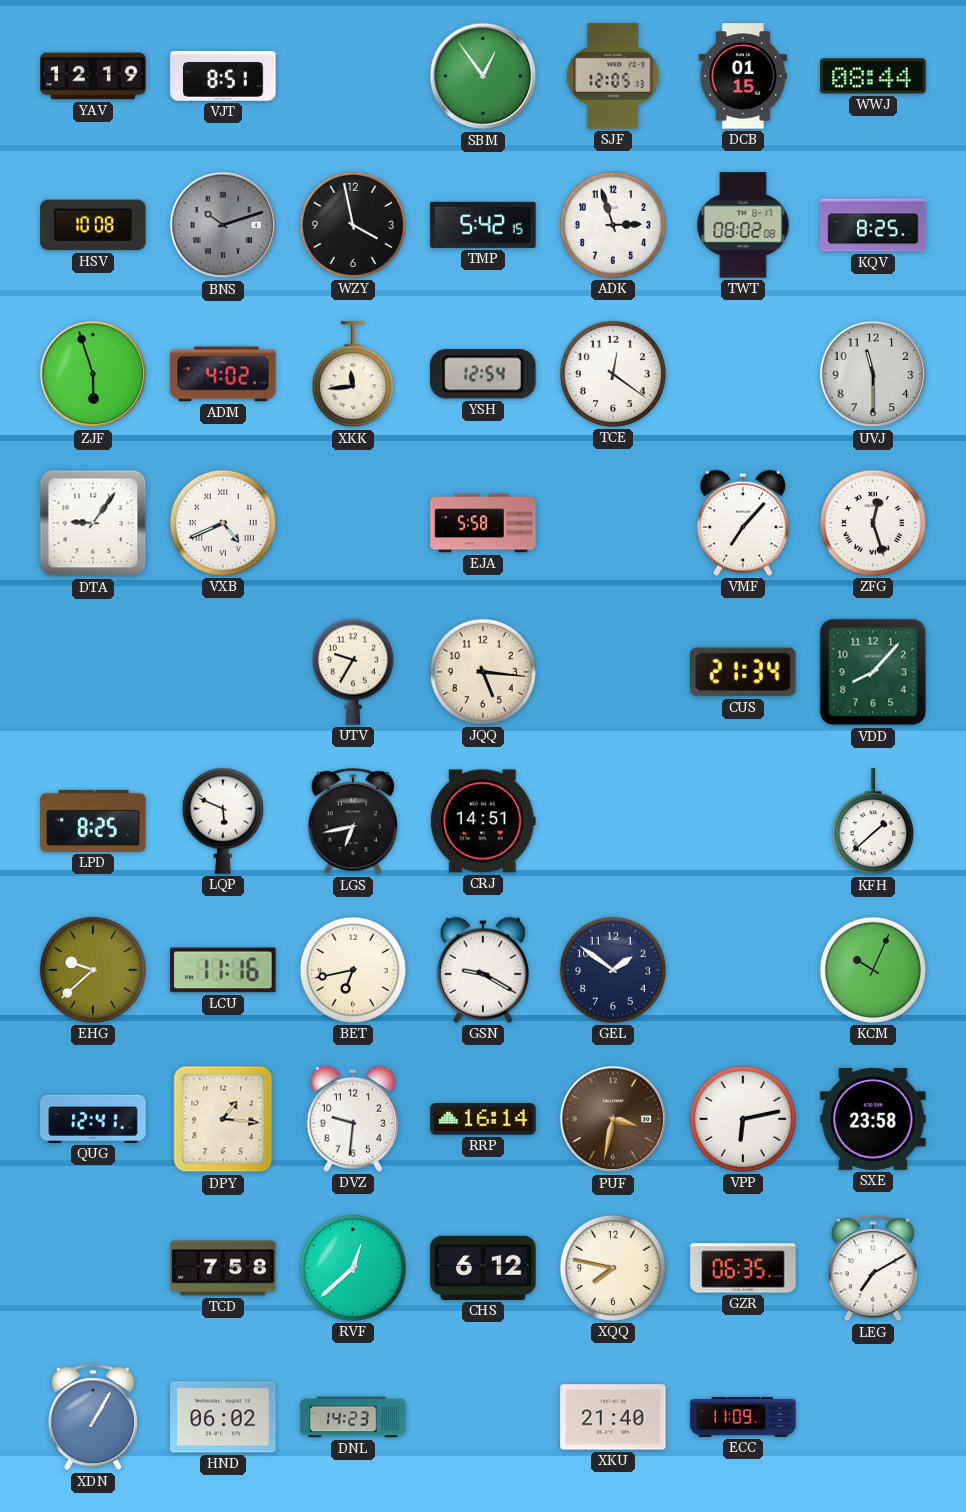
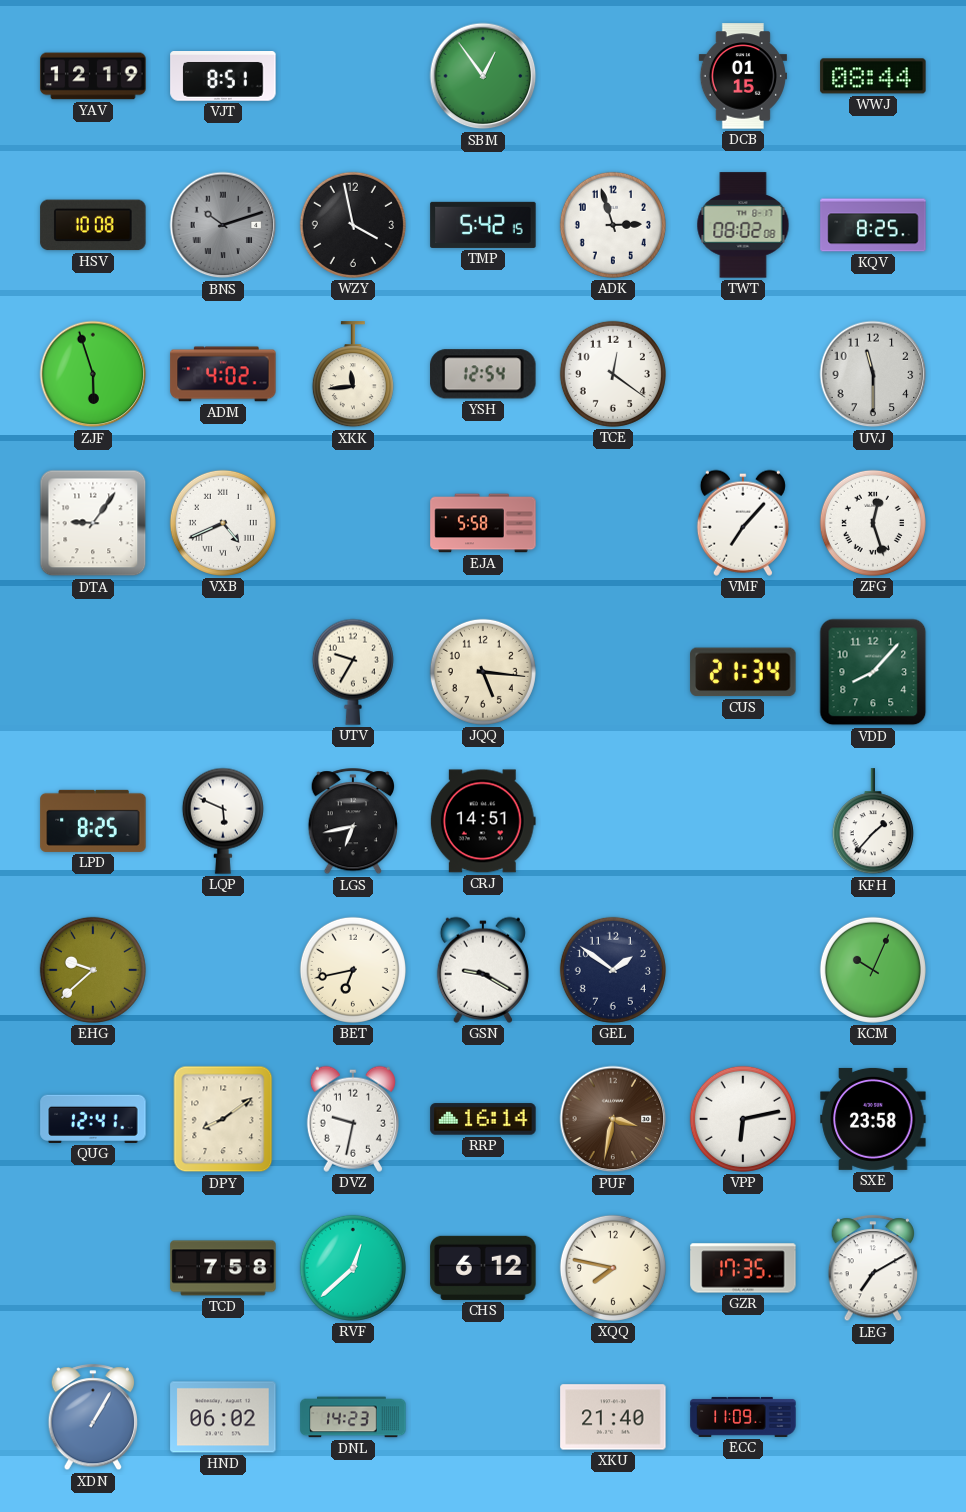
SJF: 12:05 -> none (613, 76)
KFH: 1:38 -> 1:37 (873, 822)
LCU: 11:16 -> none (223, 970)
DPY: 1:16 -> 8:09 (223, 1119)
DVZ: 9:31 -> 9:32 (353, 1119)
GZR: 06:35 -> 17:35 (743, 1268)
